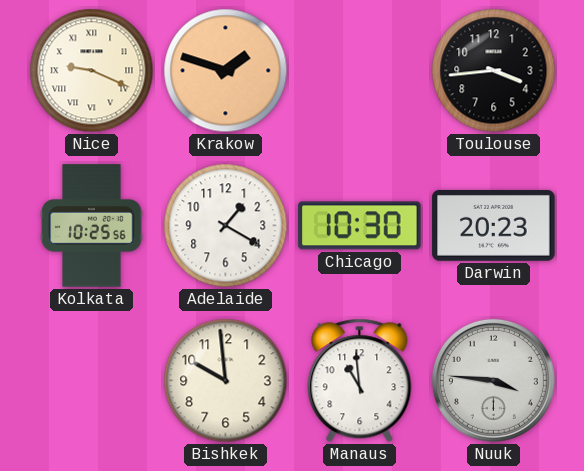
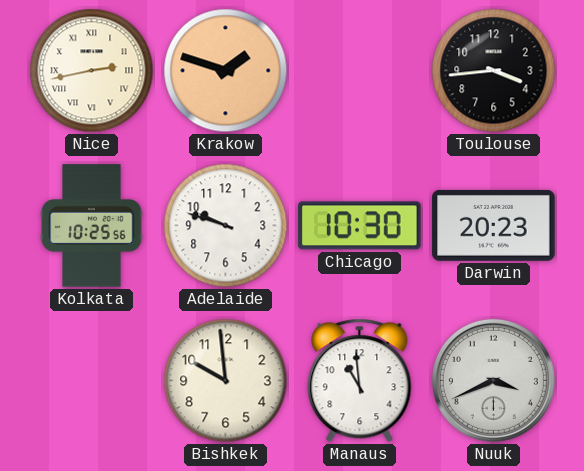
Nice: 9:19 -> 2:43 (92, 71)
Adelaide: 1:20 -> 9:48 (226, 226)
Nuuk: 3:46 -> 3:41 (493, 380)
